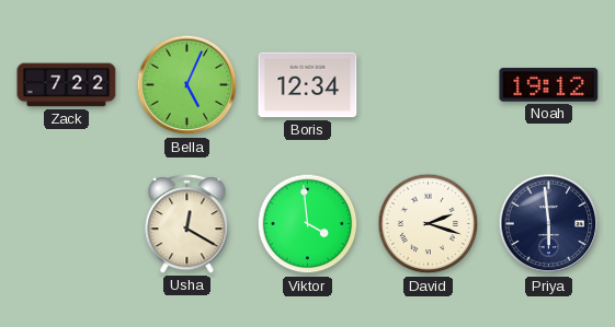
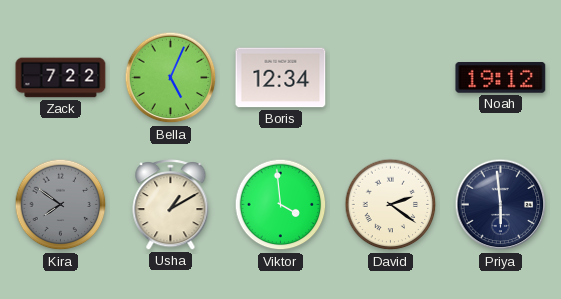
Kira: none -> 7:51 (61, 205)
Usha: 12:20 -> 1:10 (171, 205)
David: 2:18 -> 2:21 (391, 205)
